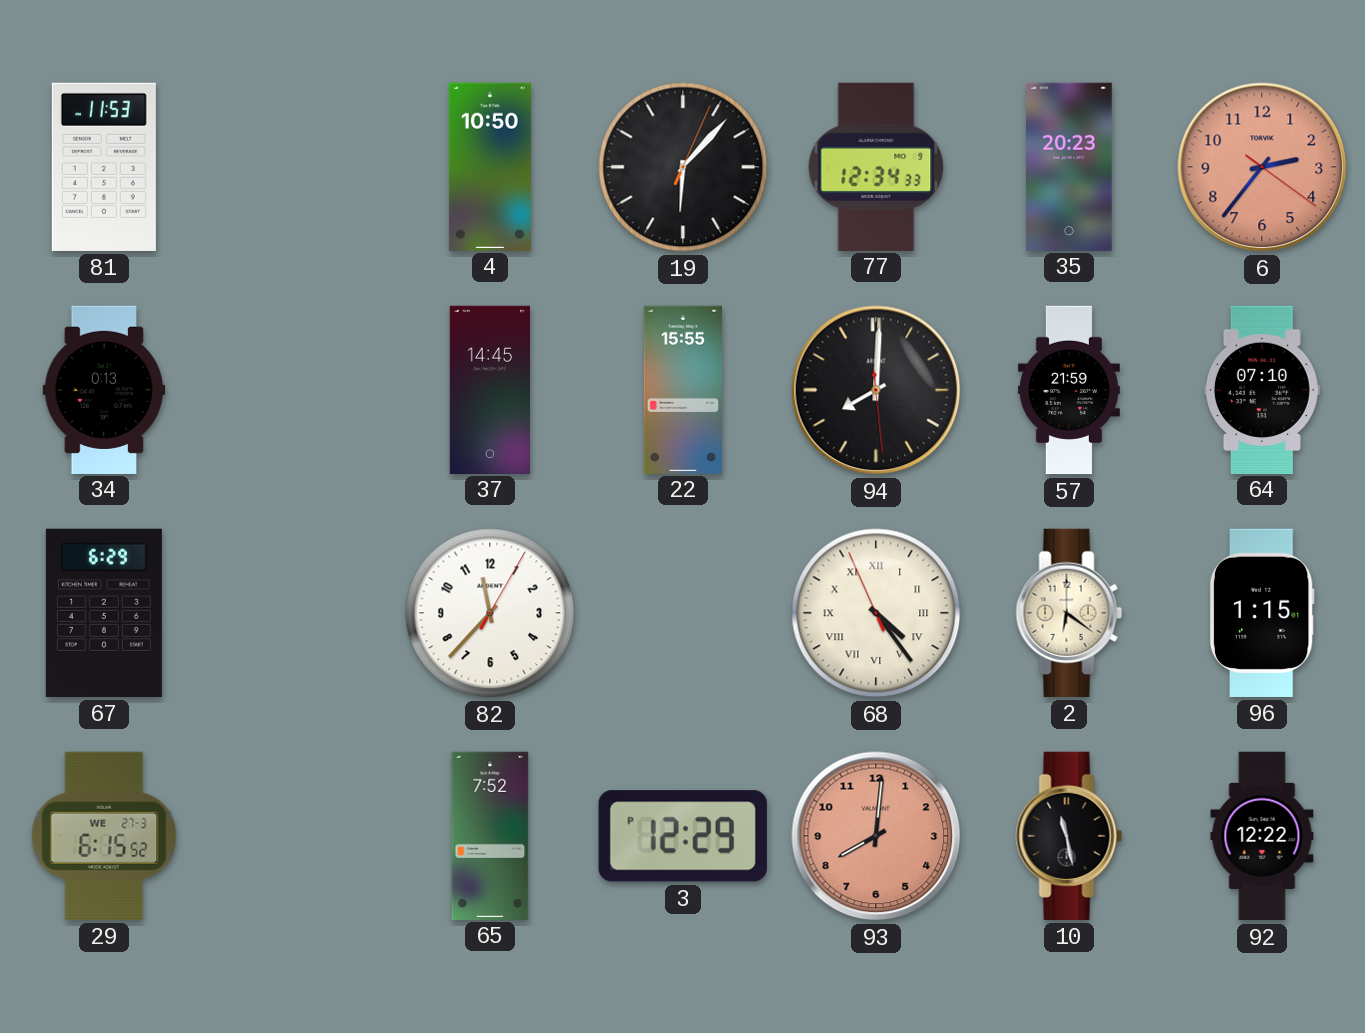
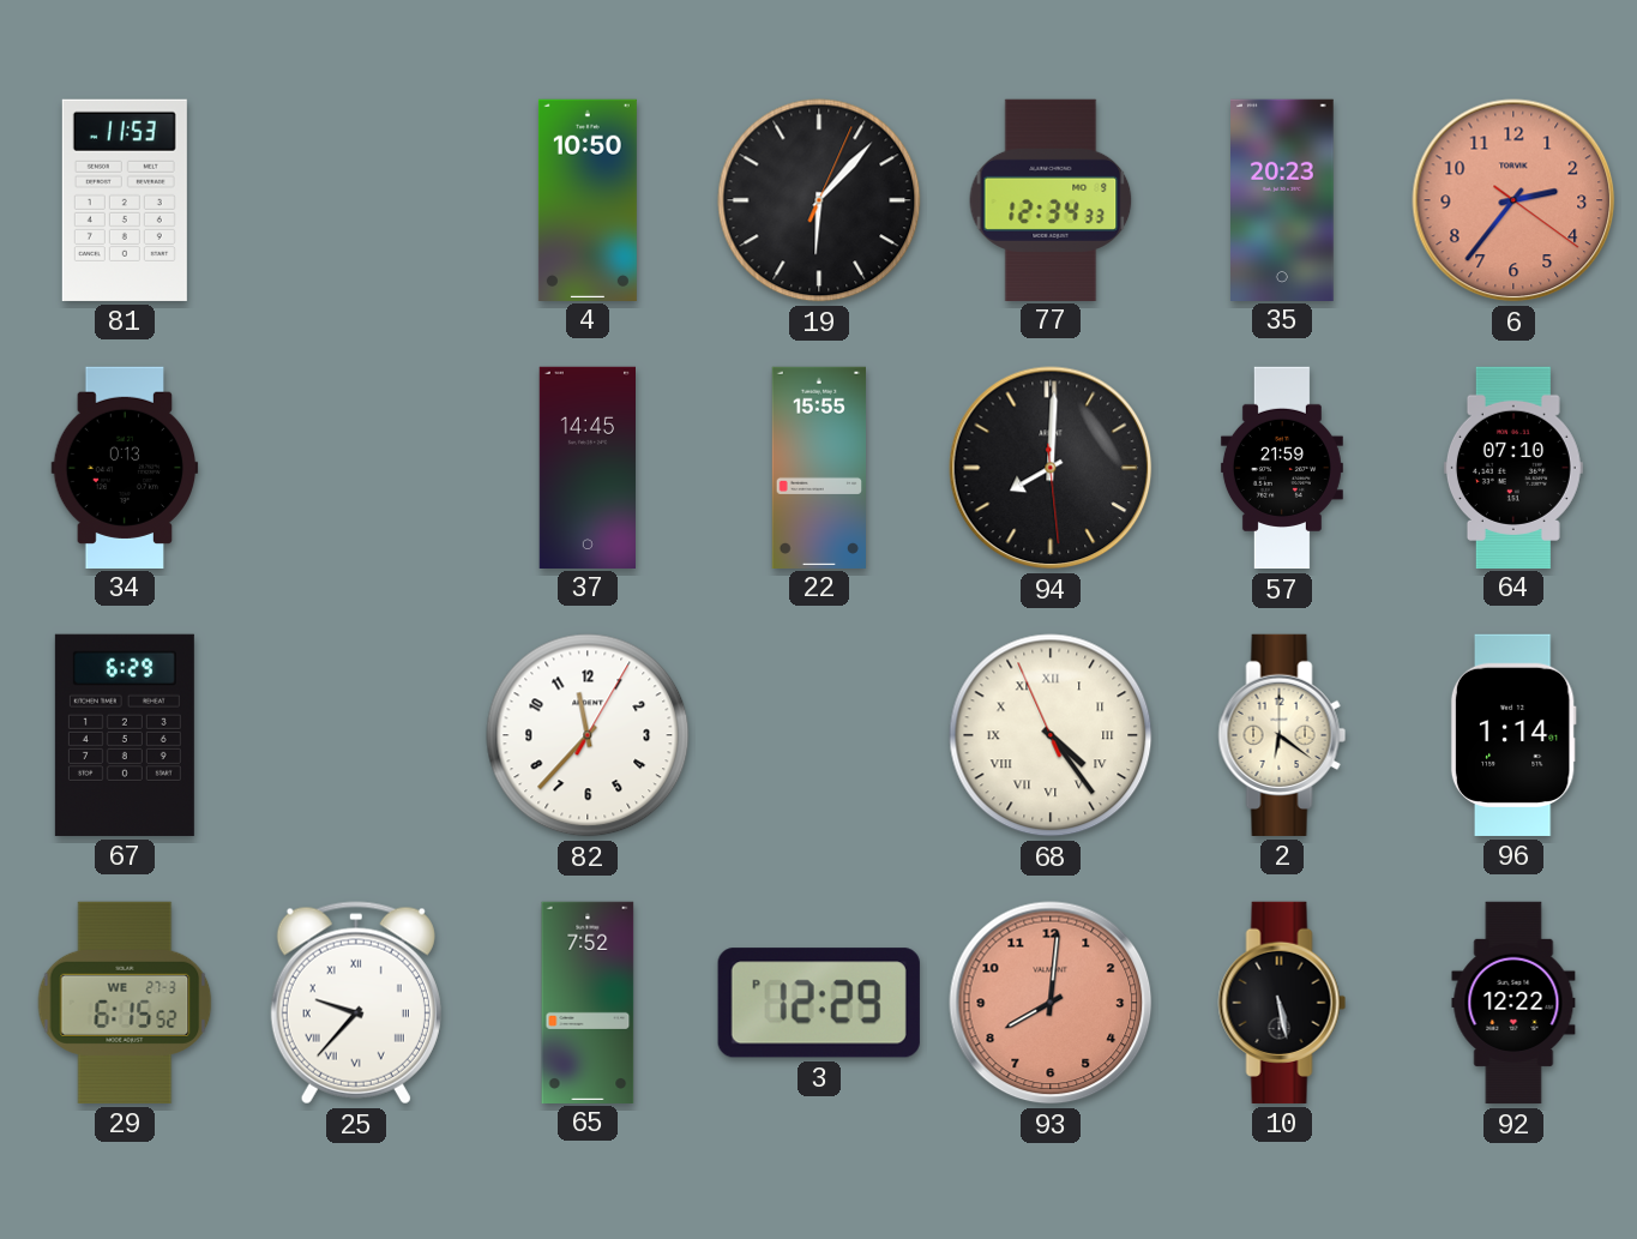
96: 1:15 -> 1:14 (1513, 735)
25: none -> 9:37 (356, 1003)
10: 11:28 -> 5:28 (1282, 1003)
